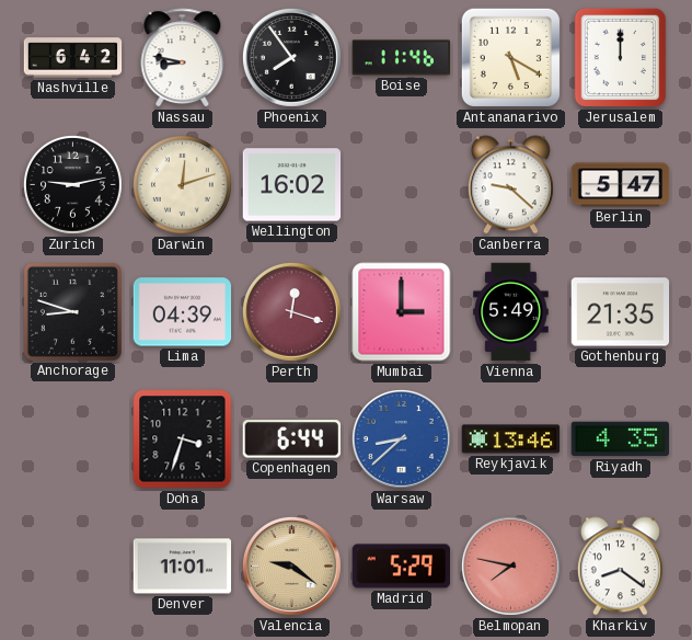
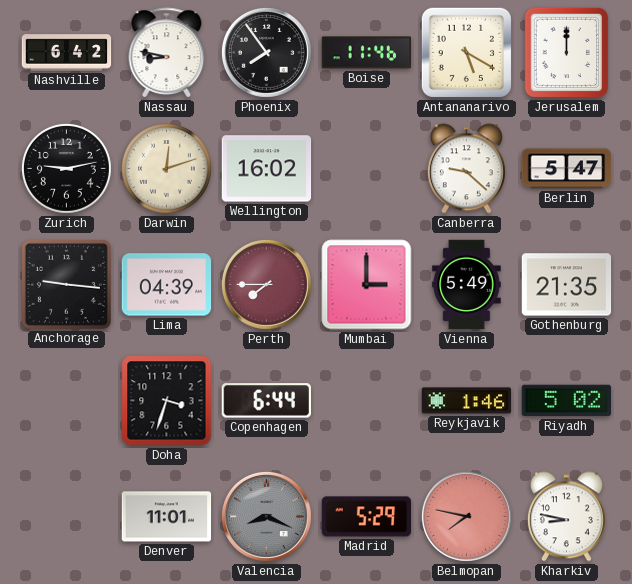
Anchorage: 8:48 -> 9:16 (66, 284)
Perth: 12:18 -> 7:45 (266, 284)
Warsaw: 8:38 -> none (401, 438)
Reykjavik: 13:46 -> 1:46 (467, 401)
Riyadh: 4:35 -> 5:02 (567, 401)
Valencia: 9:21 -> 8:19 (266, 516)
Valencia dial: champagne -> grey (266, 516)
Kharkiv: 8:21 -> 8:47 (566, 517)
